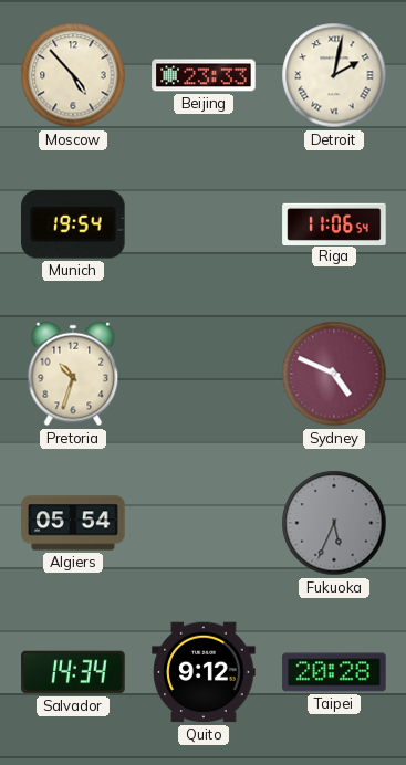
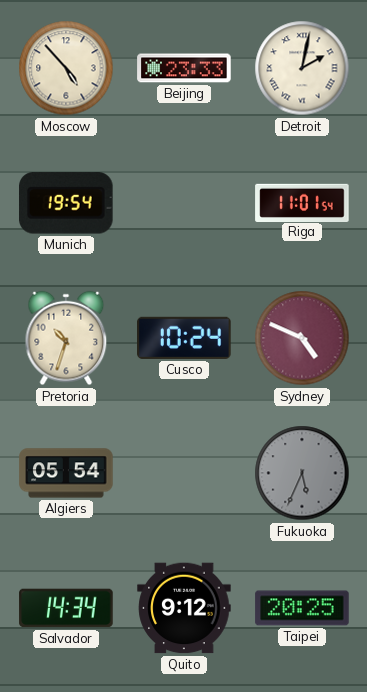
Riga: 11:06 -> 11:01 (302, 202)
Cusco: none -> 10:24 (184, 338)
Taipei: 20:28 -> 20:25 (302, 608)
